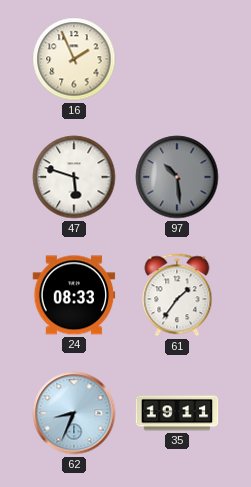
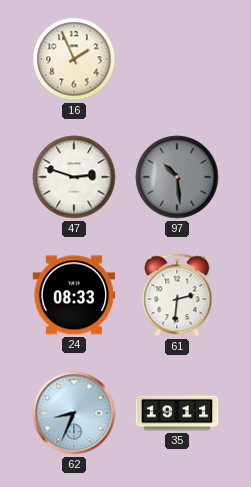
47: 5:48 -> 2:48 (74, 177)
61: 1:36 -> 2:31 (177, 295)
